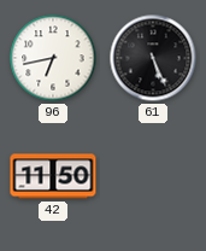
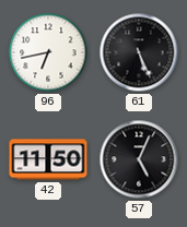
57: none -> 5:04 (139, 159)
